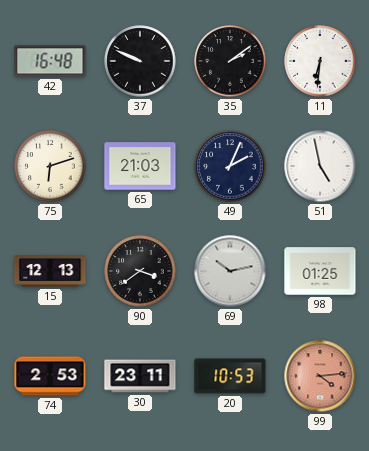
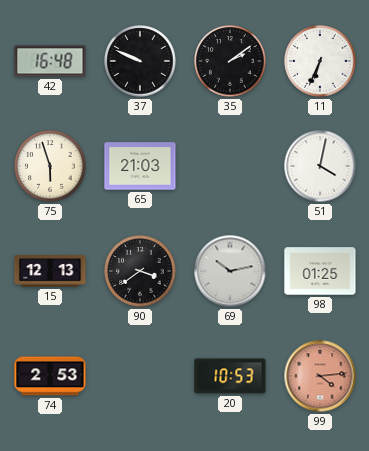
11: 6:31 -> 6:34 (320, 61)
75: 6:12 -> 5:57 (50, 166)
49: 2:04 -> none (230, 166)
51: 4:58 -> 4:02 (320, 166)
30: 23:11 -> none (140, 376)
